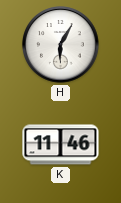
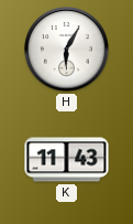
K: 11:46 -> 11:43 (67, 160)
